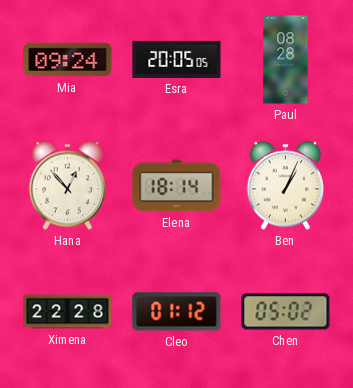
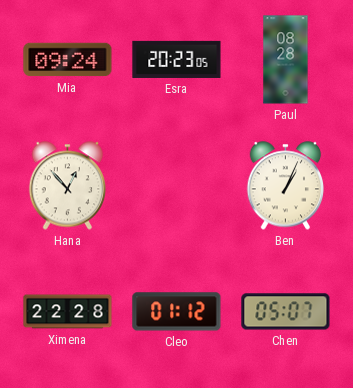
Esra: 20:05 -> 20:23 (177, 59)
Elena: 18:14 -> none (177, 186)
Chen: 05:02 -> 05:07 (286, 312)
